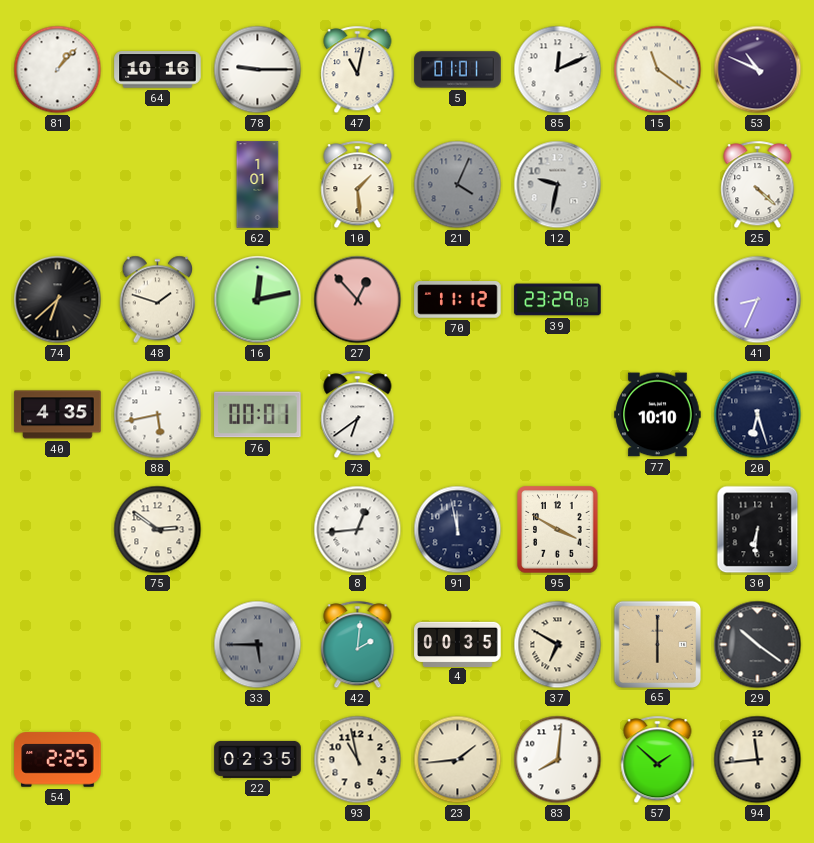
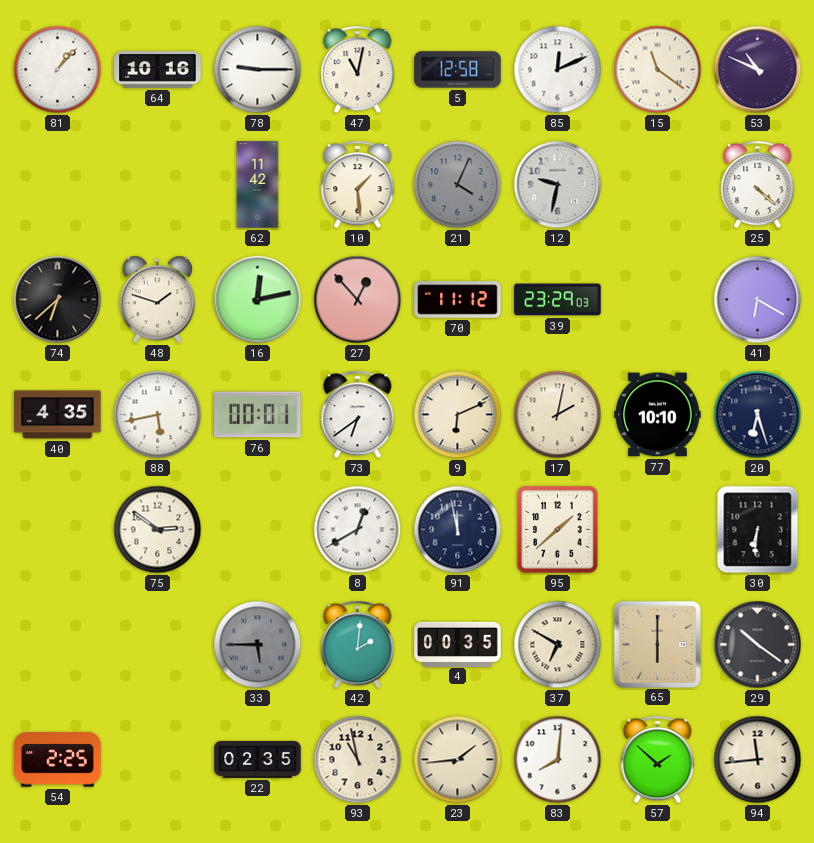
5: 01:01 -> 12:58 (458, 70)
62: 1:01 -> 11:42 (258, 185)
41: 8:34 -> 6:20 (758, 300)
9: none -> 6:11 (458, 415)
17: none -> 2:02 (558, 415)
8: 12:44 -> 12:40 (358, 530)
95: 3:50 -> 1:38 (558, 530)
